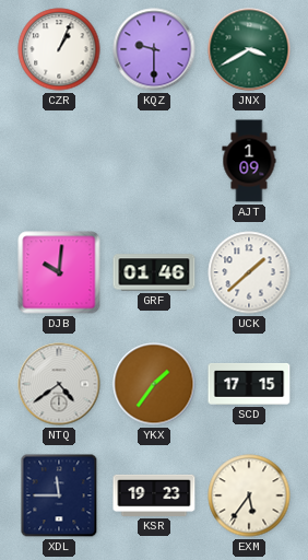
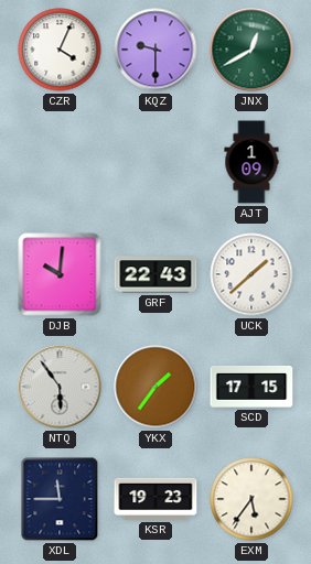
CZR: 1:04 -> 4:04 (60, 50)
JNX: 3:40 -> 12:40 (251, 50)
GRF: 01:46 -> 22:43 (155, 274)
NTQ: 4:39 -> 5:54 (60, 387)
